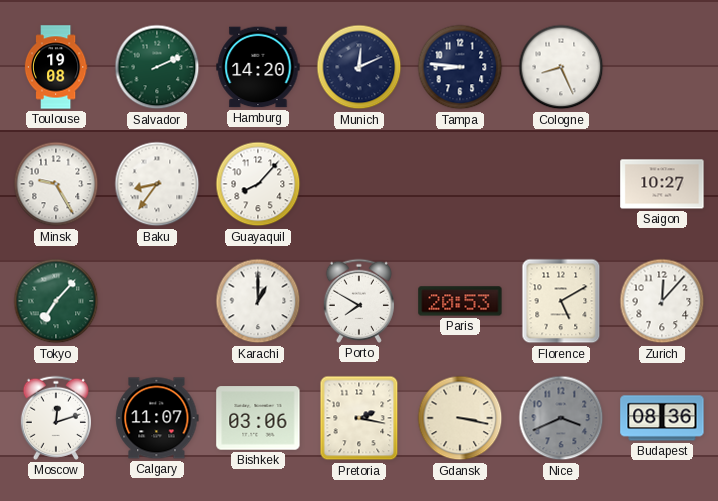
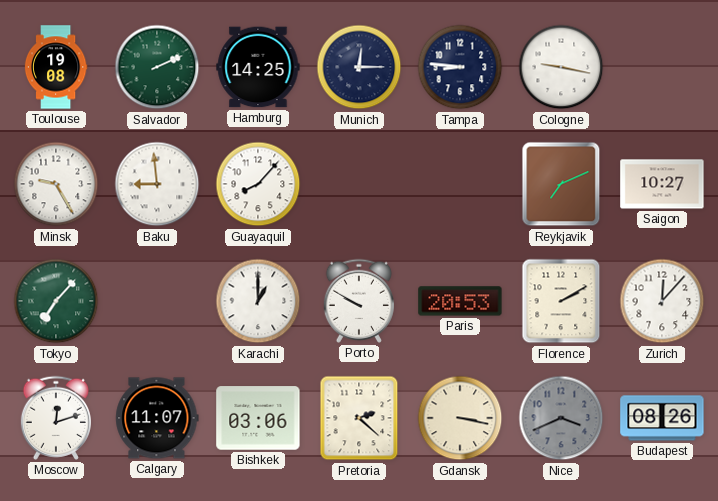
Hamburg: 14:20 -> 14:25 (258, 67)
Munich: 12:11 -> 12:15 (359, 67)
Cologne: 8:26 -> 9:17 (561, 67)
Baku: 8:36 -> 8:59 (157, 184)
Reykjavik: none -> 7:11 (561, 184)
Porto: 7:50 -> 9:50 (359, 301)
Florence: 5:10 -> 2:10 (561, 301)
Pretoria: 2:17 -> 2:22 (359, 418)
Budapest: 08:36 -> 08:26 (662, 418)
